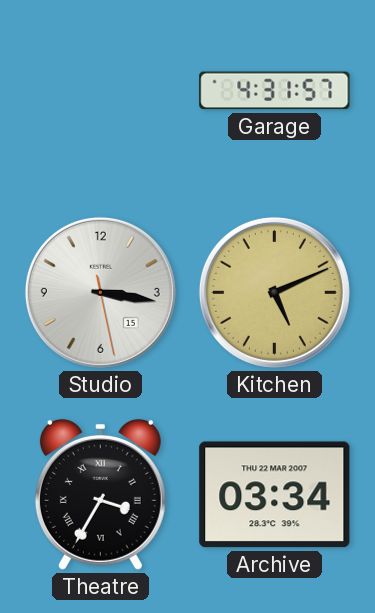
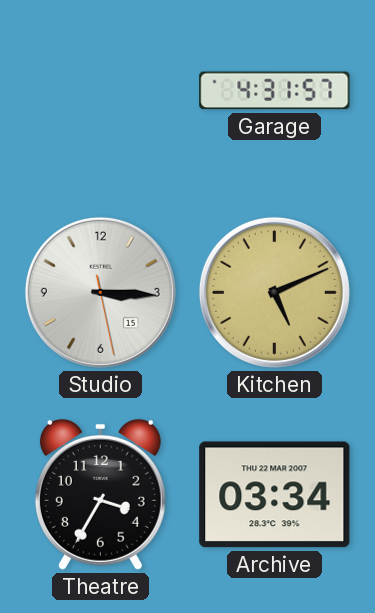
Studio: 3:16 -> 3:15 (100, 292)
Theatre numerals: Roman -> Arabic (100, 494)
